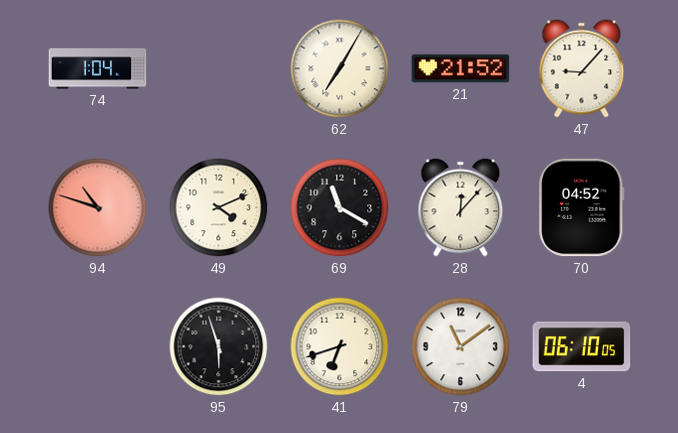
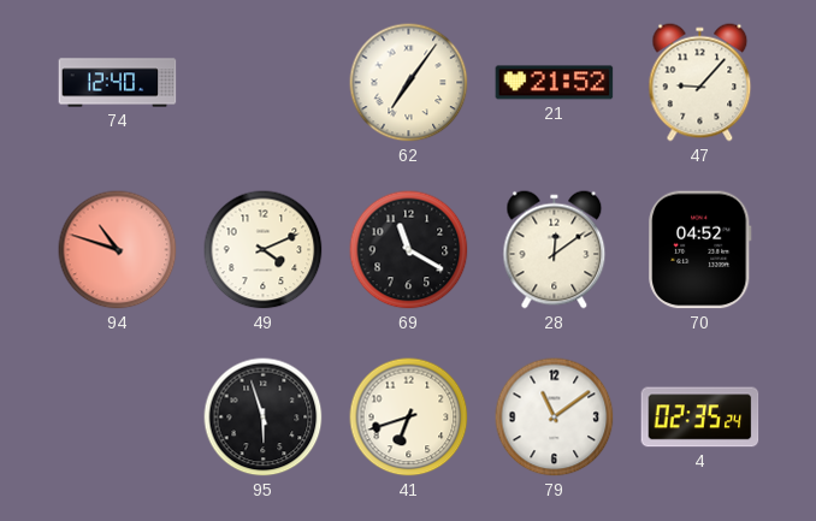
74: 1:04 -> 12:40 (118, 83)
62: 7:05 -> 7:06 (409, 83)
28: 12:07 -> 12:09 (555, 250)
4: 06:10 -> 02:35 (700, 418)
